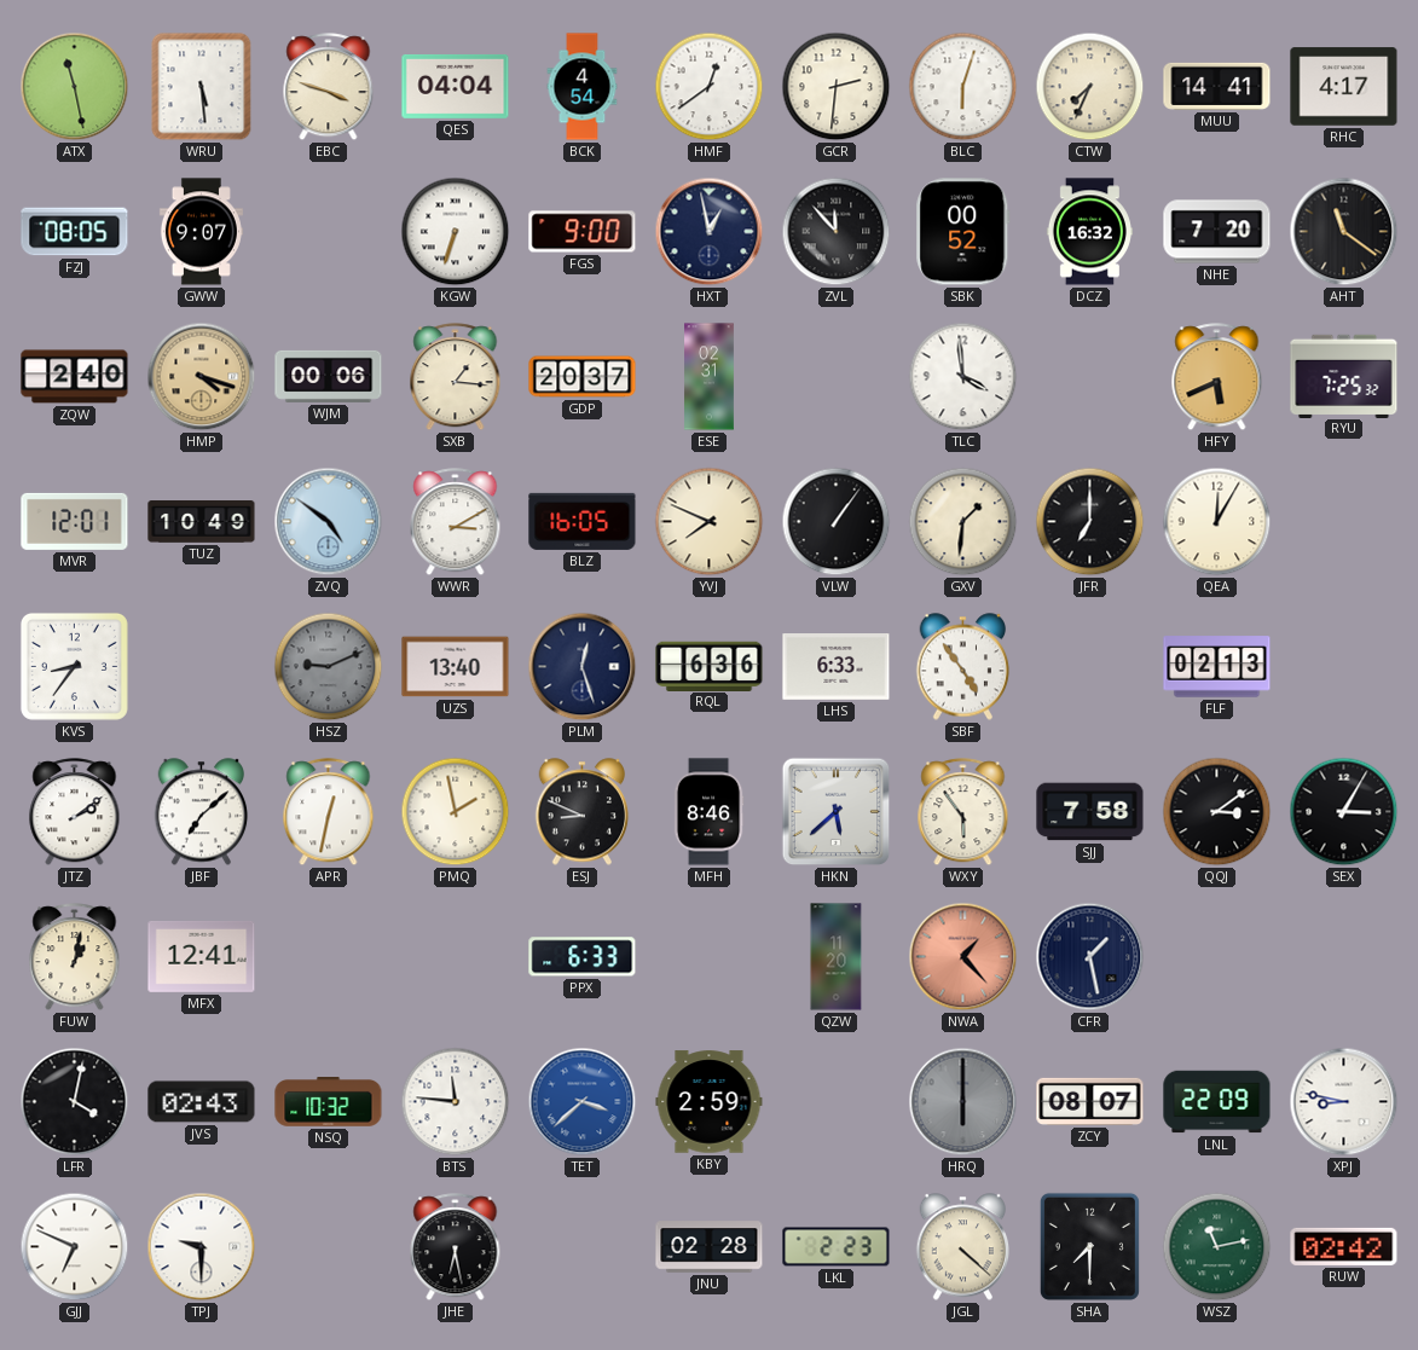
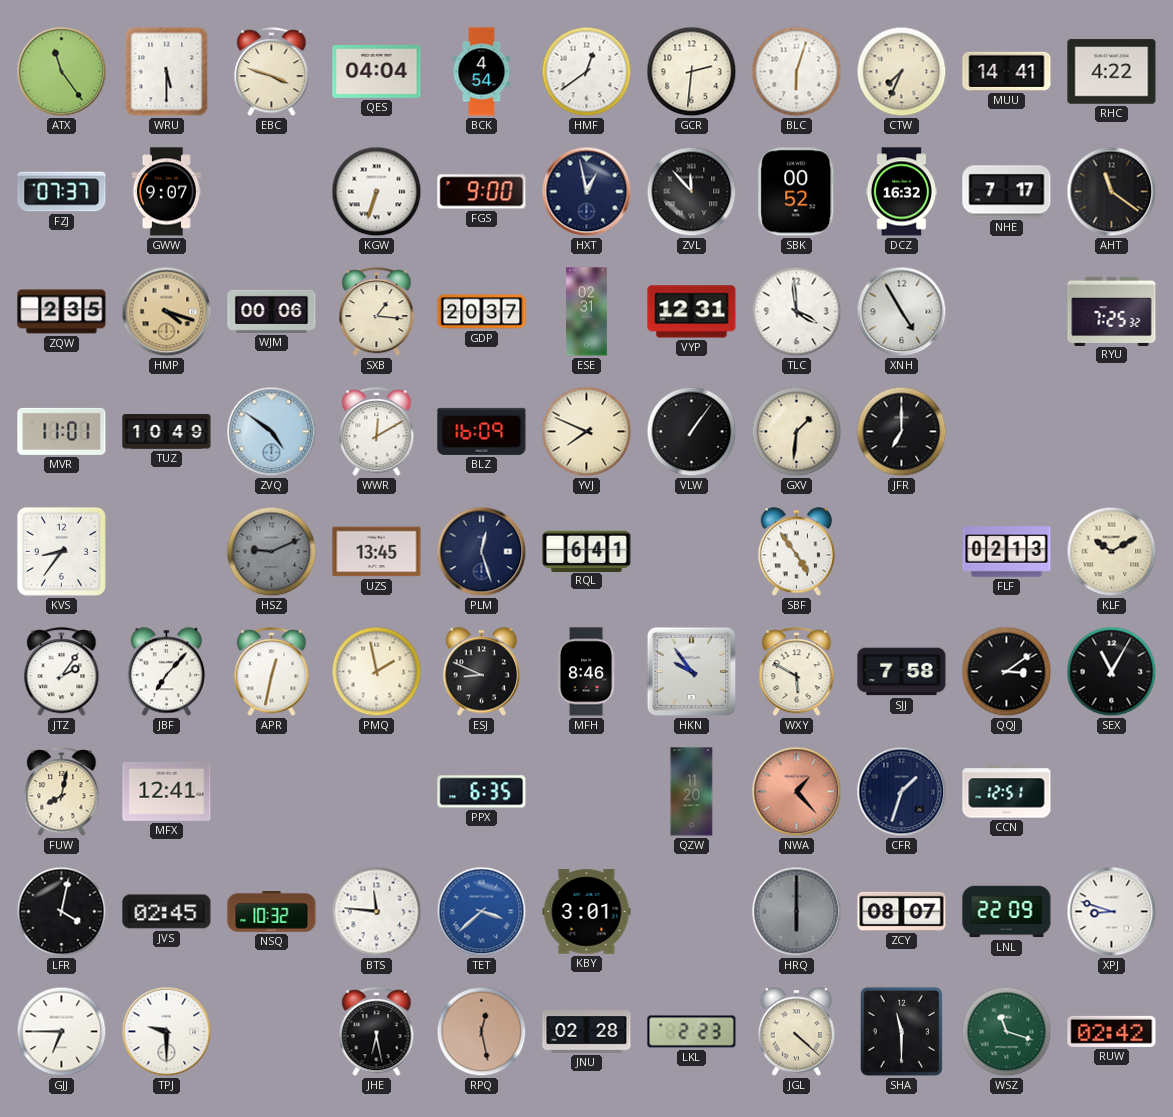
ATX: 11:28 -> 11:24 (62, 72)
WRU: 5:29 -> 5:30 (167, 72)
RHC: 4:17 -> 4:22 (1112, 72)
FZJ: 08:05 -> 07:37 (62, 192)
NHE: 7:20 -> 7:17 (1007, 192)
ZQW: 2:40 -> 2:35 (62, 312)
VYP: none -> 12:31 (692, 312)
XNH: none -> 4:55 (902, 312)
HFY: 5:41 -> none (1217, 377)
MVR: 12:01 -> 11:01 (62, 431)
WWR: 3:10 -> 12:10 (377, 432)
BLZ: 16:05 -> 16:09 (482, 431)
QEA: 12:05 -> none (1217, 522)
UZS: 13:40 -> 13:45 (377, 552)
RQL: 6:36 -> 6:41 (587, 551)
LHS: 6:33 -> none (837, 667)
KLF: none -> 10:10 (1112, 552)
JTZ: 2:09 -> 2:06 (62, 672)
JBF: 7:08 -> 7:07 (167, 672)
HKN: 5:38 -> 9:54 (692, 672)
WXY: 5:54 -> 5:50 (797, 672)
SEX: 3:05 -> 11:05 (1112, 672)
FUW: 1:02 -> 8:02 (62, 792)
PPX: 6:33 -> 6:35 (482, 792)
CFR: 1:28 -> 1:33 (902, 792)
CCN: none -> 12:51 (1007, 792)
JVS: 02:43 -> 02:45 (167, 912)
KBY: 2:59 -> 3:01 (587, 912)
XPJ: 8:47 -> 8:48 (1112, 912)
GJJ: 6:49 -> 6:45 (62, 1032)
RPQ: none -> 12:28 (482, 1032)
SHA: 7:30 -> 11:30 (901, 1031)
WSZ: 11:13 -> 11:18 (1007, 1032)
